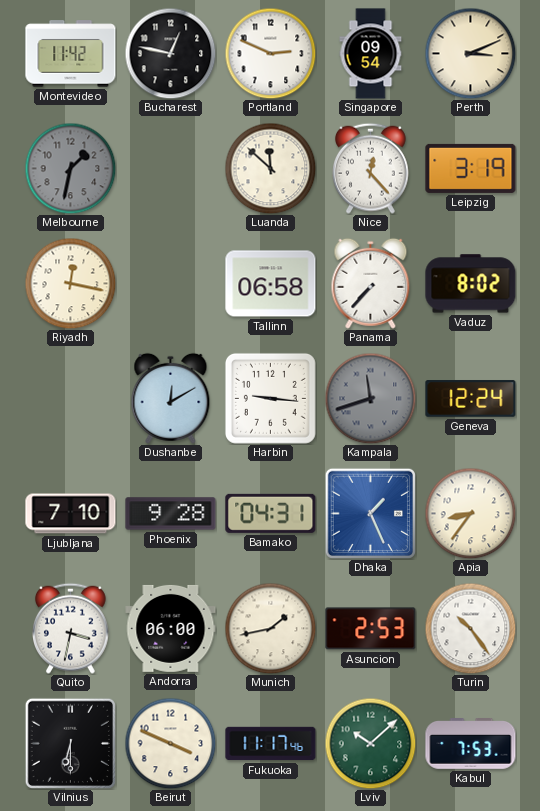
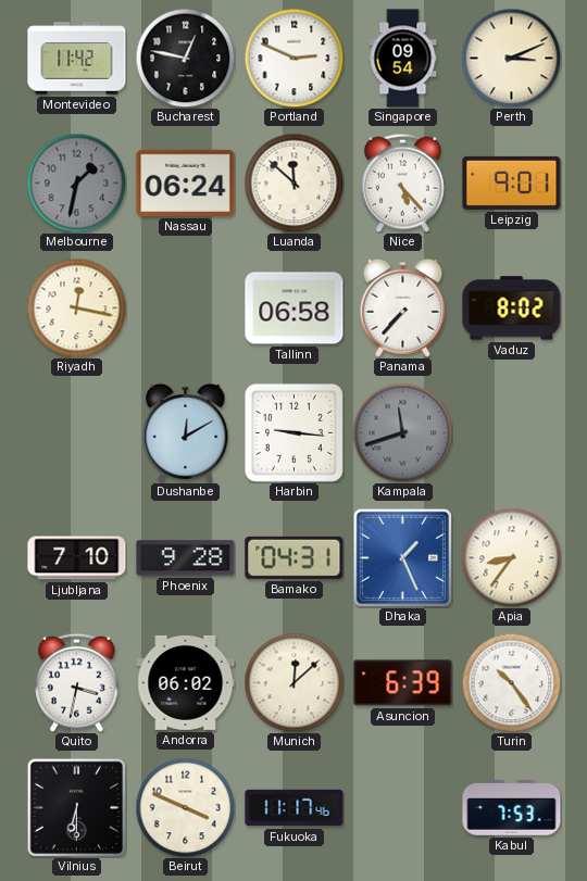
Nassau: none -> 06:24 (186, 183)
Nice: 12:23 -> 5:23 (403, 183)
Leipzig: 3:19 -> 9:01 (512, 183)
Geneva: 12:24 -> none (471, 399)
Andorra: 06:00 -> 06:02 (186, 682)
Munich: 1:43 -> 12:08 (293, 682)
Asuncion: 2:53 -> 6:39 (403, 683)
Lviv: 10:08 -> none (370, 743)
